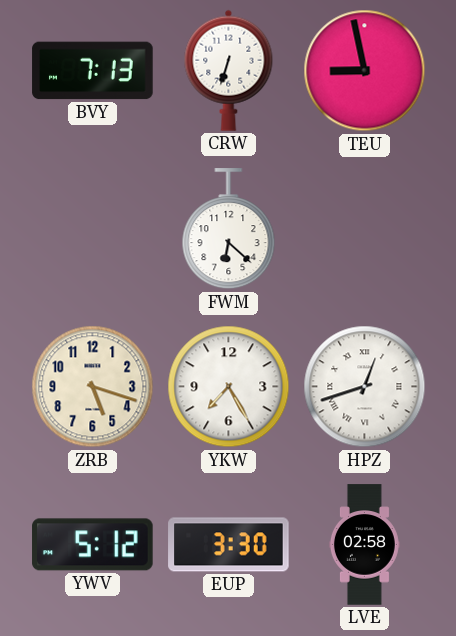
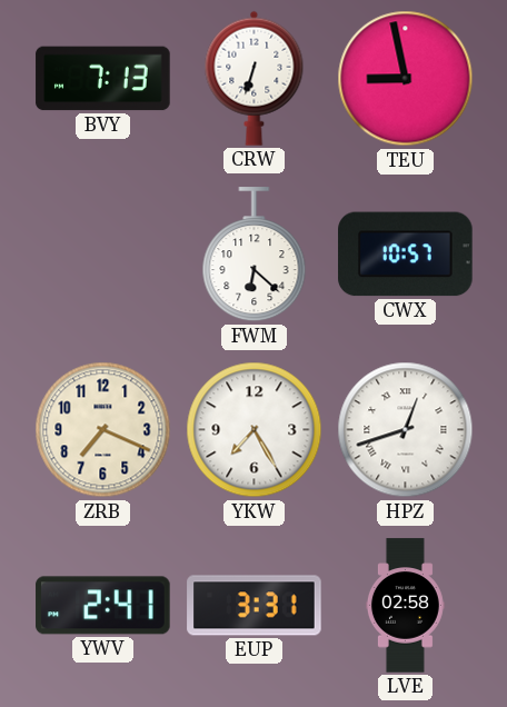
CWX: none -> 10:57 (406, 255)
ZRB: 5:18 -> 7:19 (103, 430)
YWV: 5:12 -> 2:41 (103, 606)
EUP: 3:30 -> 3:31 (255, 606)
